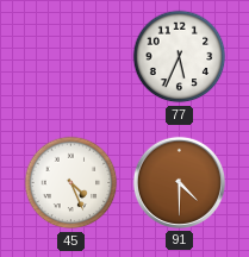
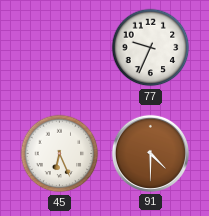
77: 5:34 -> 9:34 (151, 48)
45: 4:26 -> 6:26 (60, 154)
